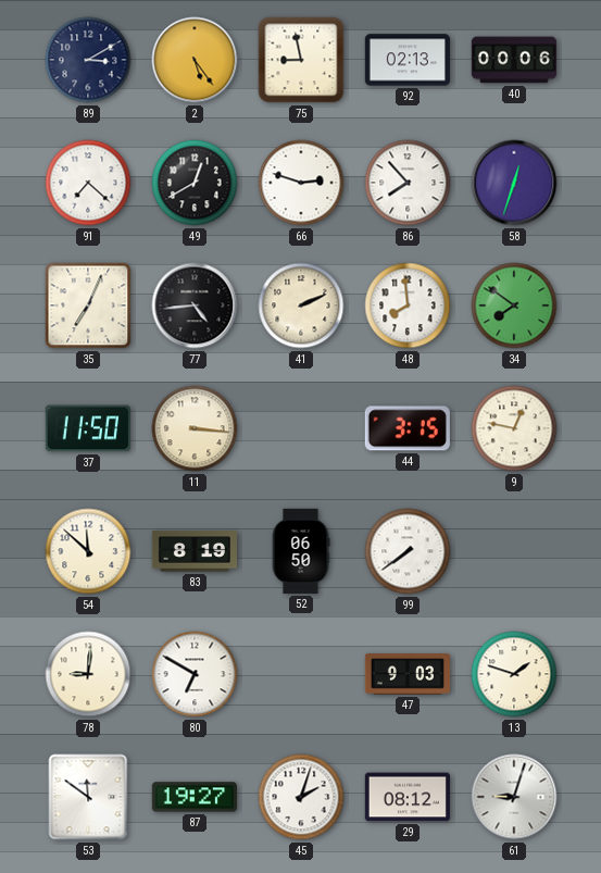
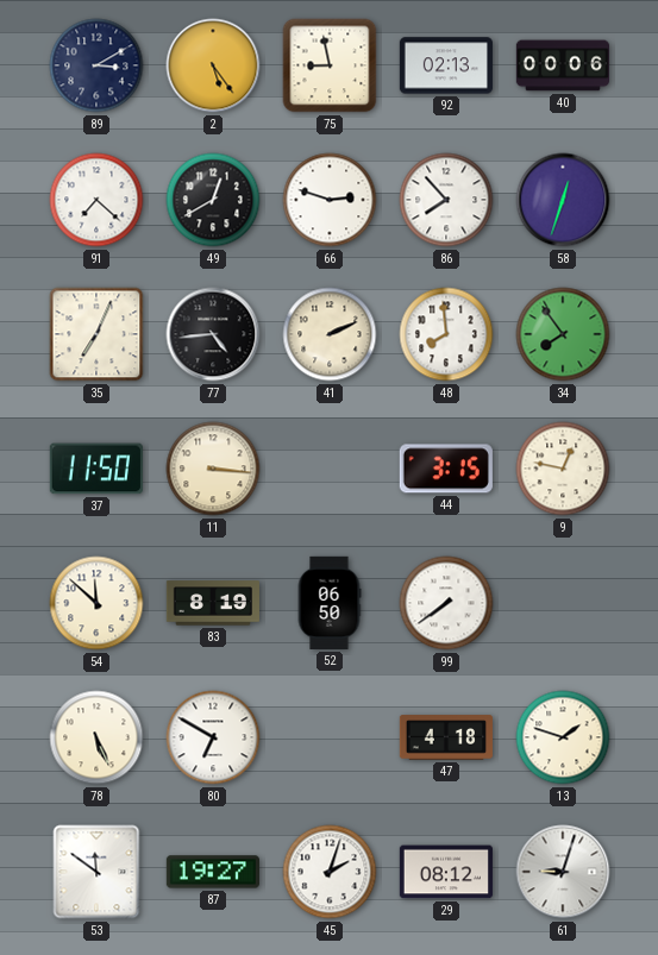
34: 7:51 -> 7:54 (563, 334)
78: 9:01 -> 5:26 (96, 737)
47: 9:03 -> 4:18 (445, 737)
